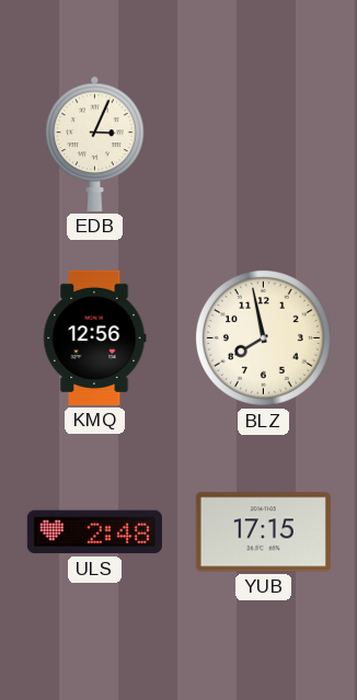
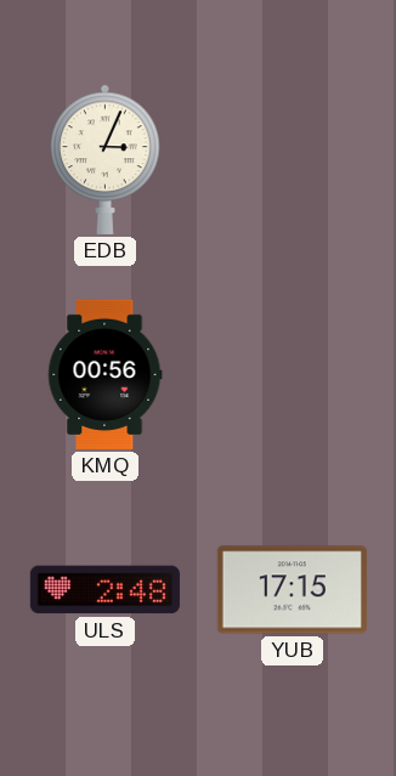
KMQ: 12:56 -> 00:56 (106, 374)
BLZ: 7:58 -> none (263, 337)
